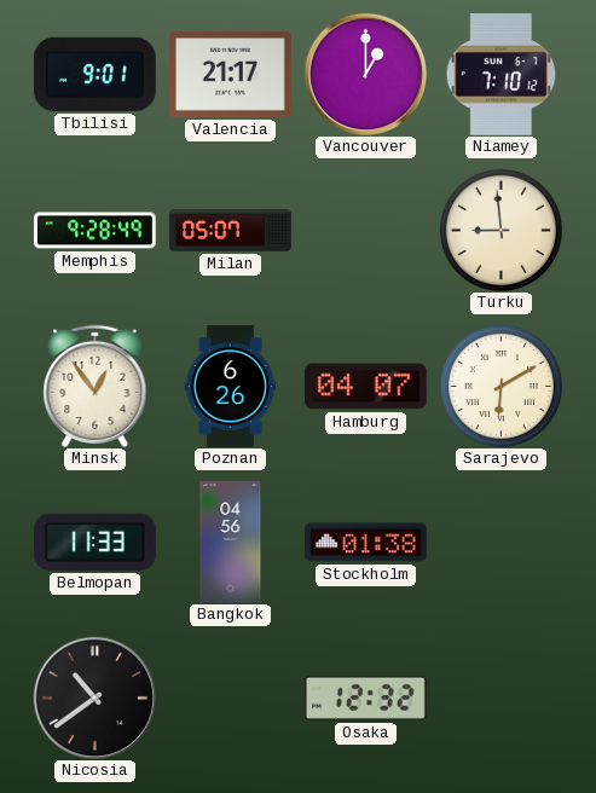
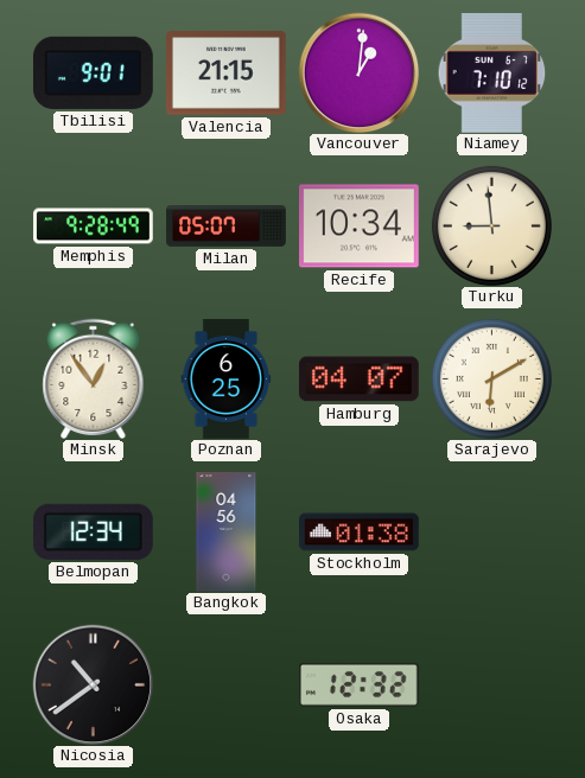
Valencia: 21:17 -> 21:15 (227, 74)
Vancouver: 1:00 -> 1:01 (358, 72)
Recife: none -> 10:34 (360, 227)
Poznan: 6:26 -> 6:25 (227, 380)
Belmopan: 11:33 -> 12:34 (93, 531)
